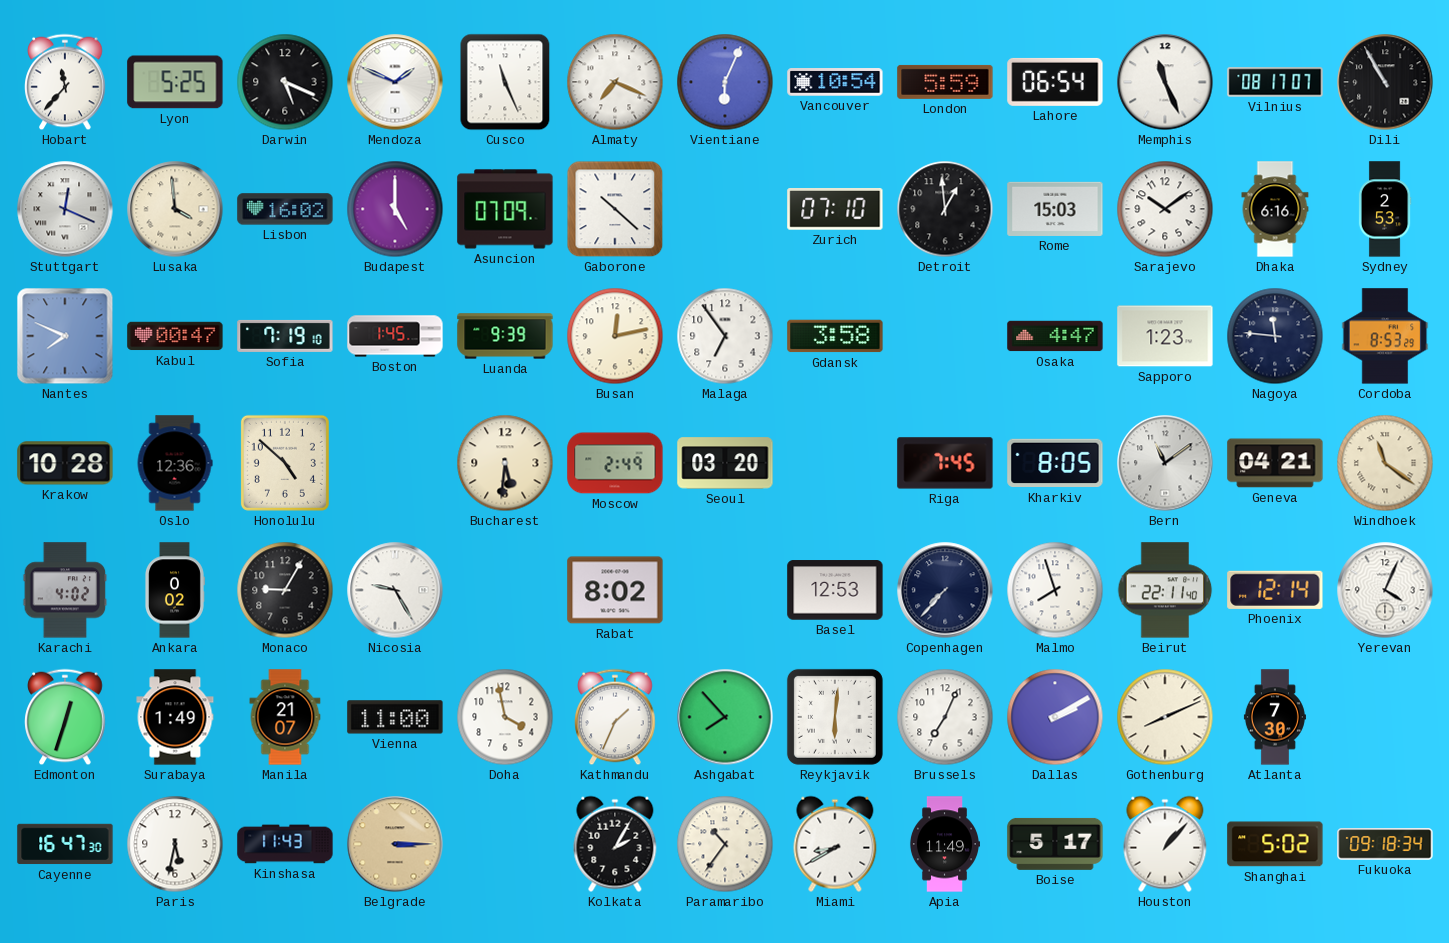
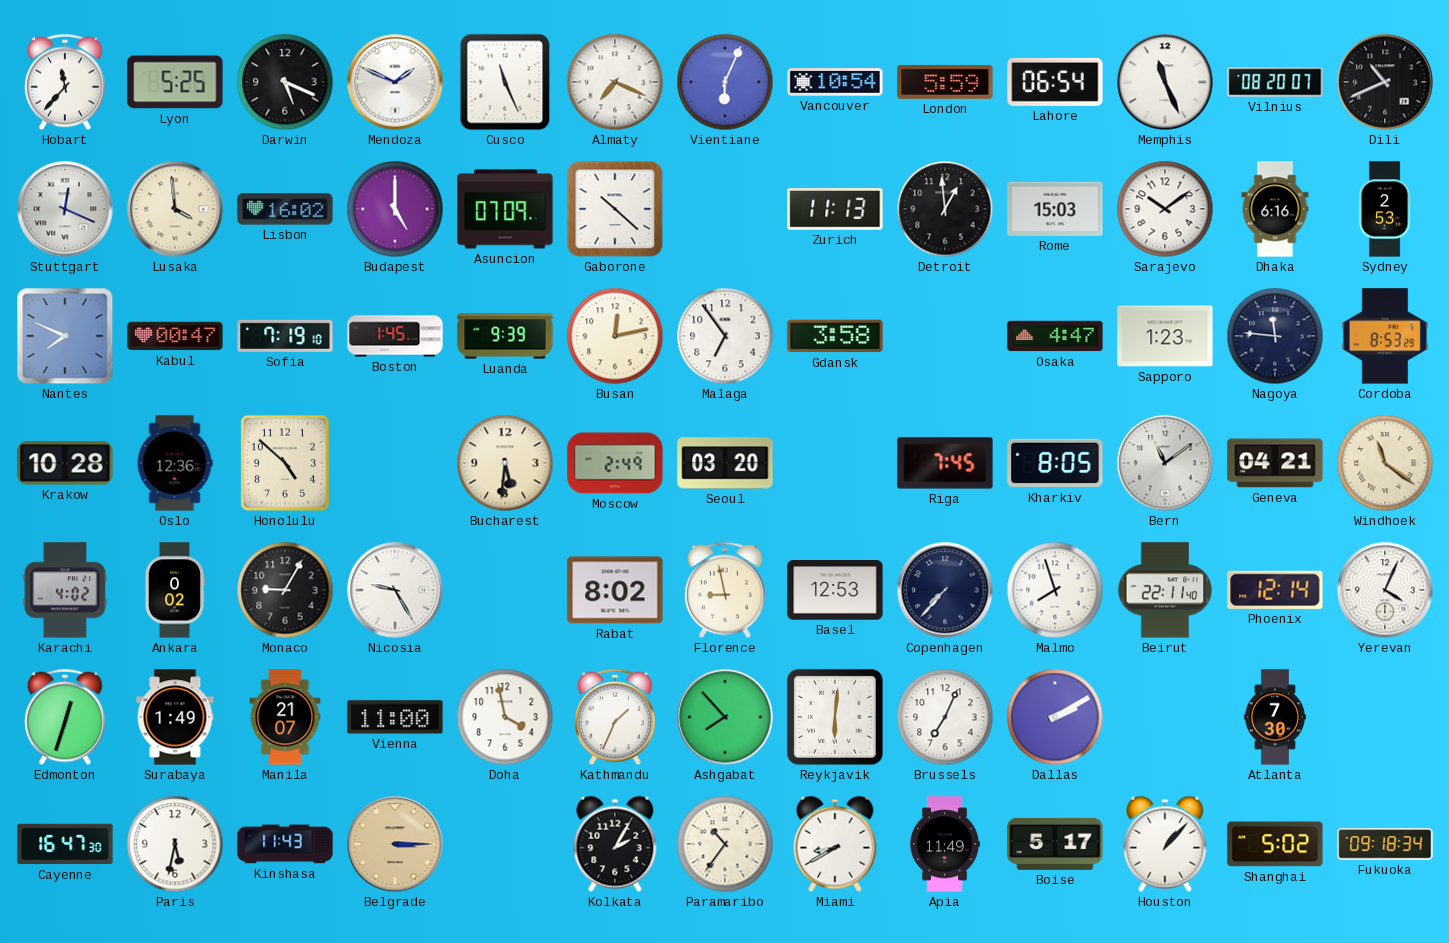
Vilnius: 08:17 -> 08:20 (1275, 82)
Dili: 10:55 -> 10:41 (1385, 82)
Zurich: 07:10 -> 11:13 (835, 210)
Florence: none -> 8:58 (725, 590)
Gothenburg: 8:11 -> none (1165, 717)
